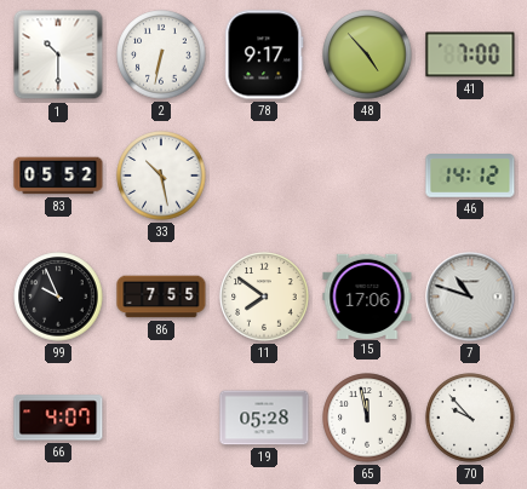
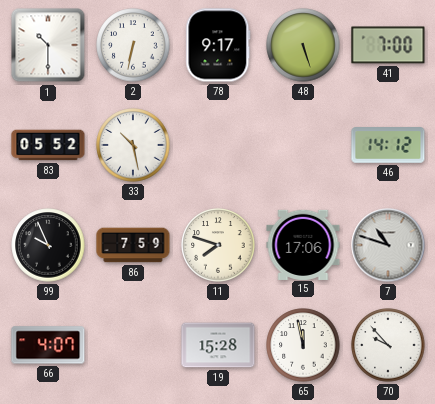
48: 4:53 -> 5:27 (303, 45)
86: 7:55 -> 7:59 (133, 245)
11: 7:51 -> 7:48 (218, 245)
19: 05:28 -> 15:28 (218, 345)
